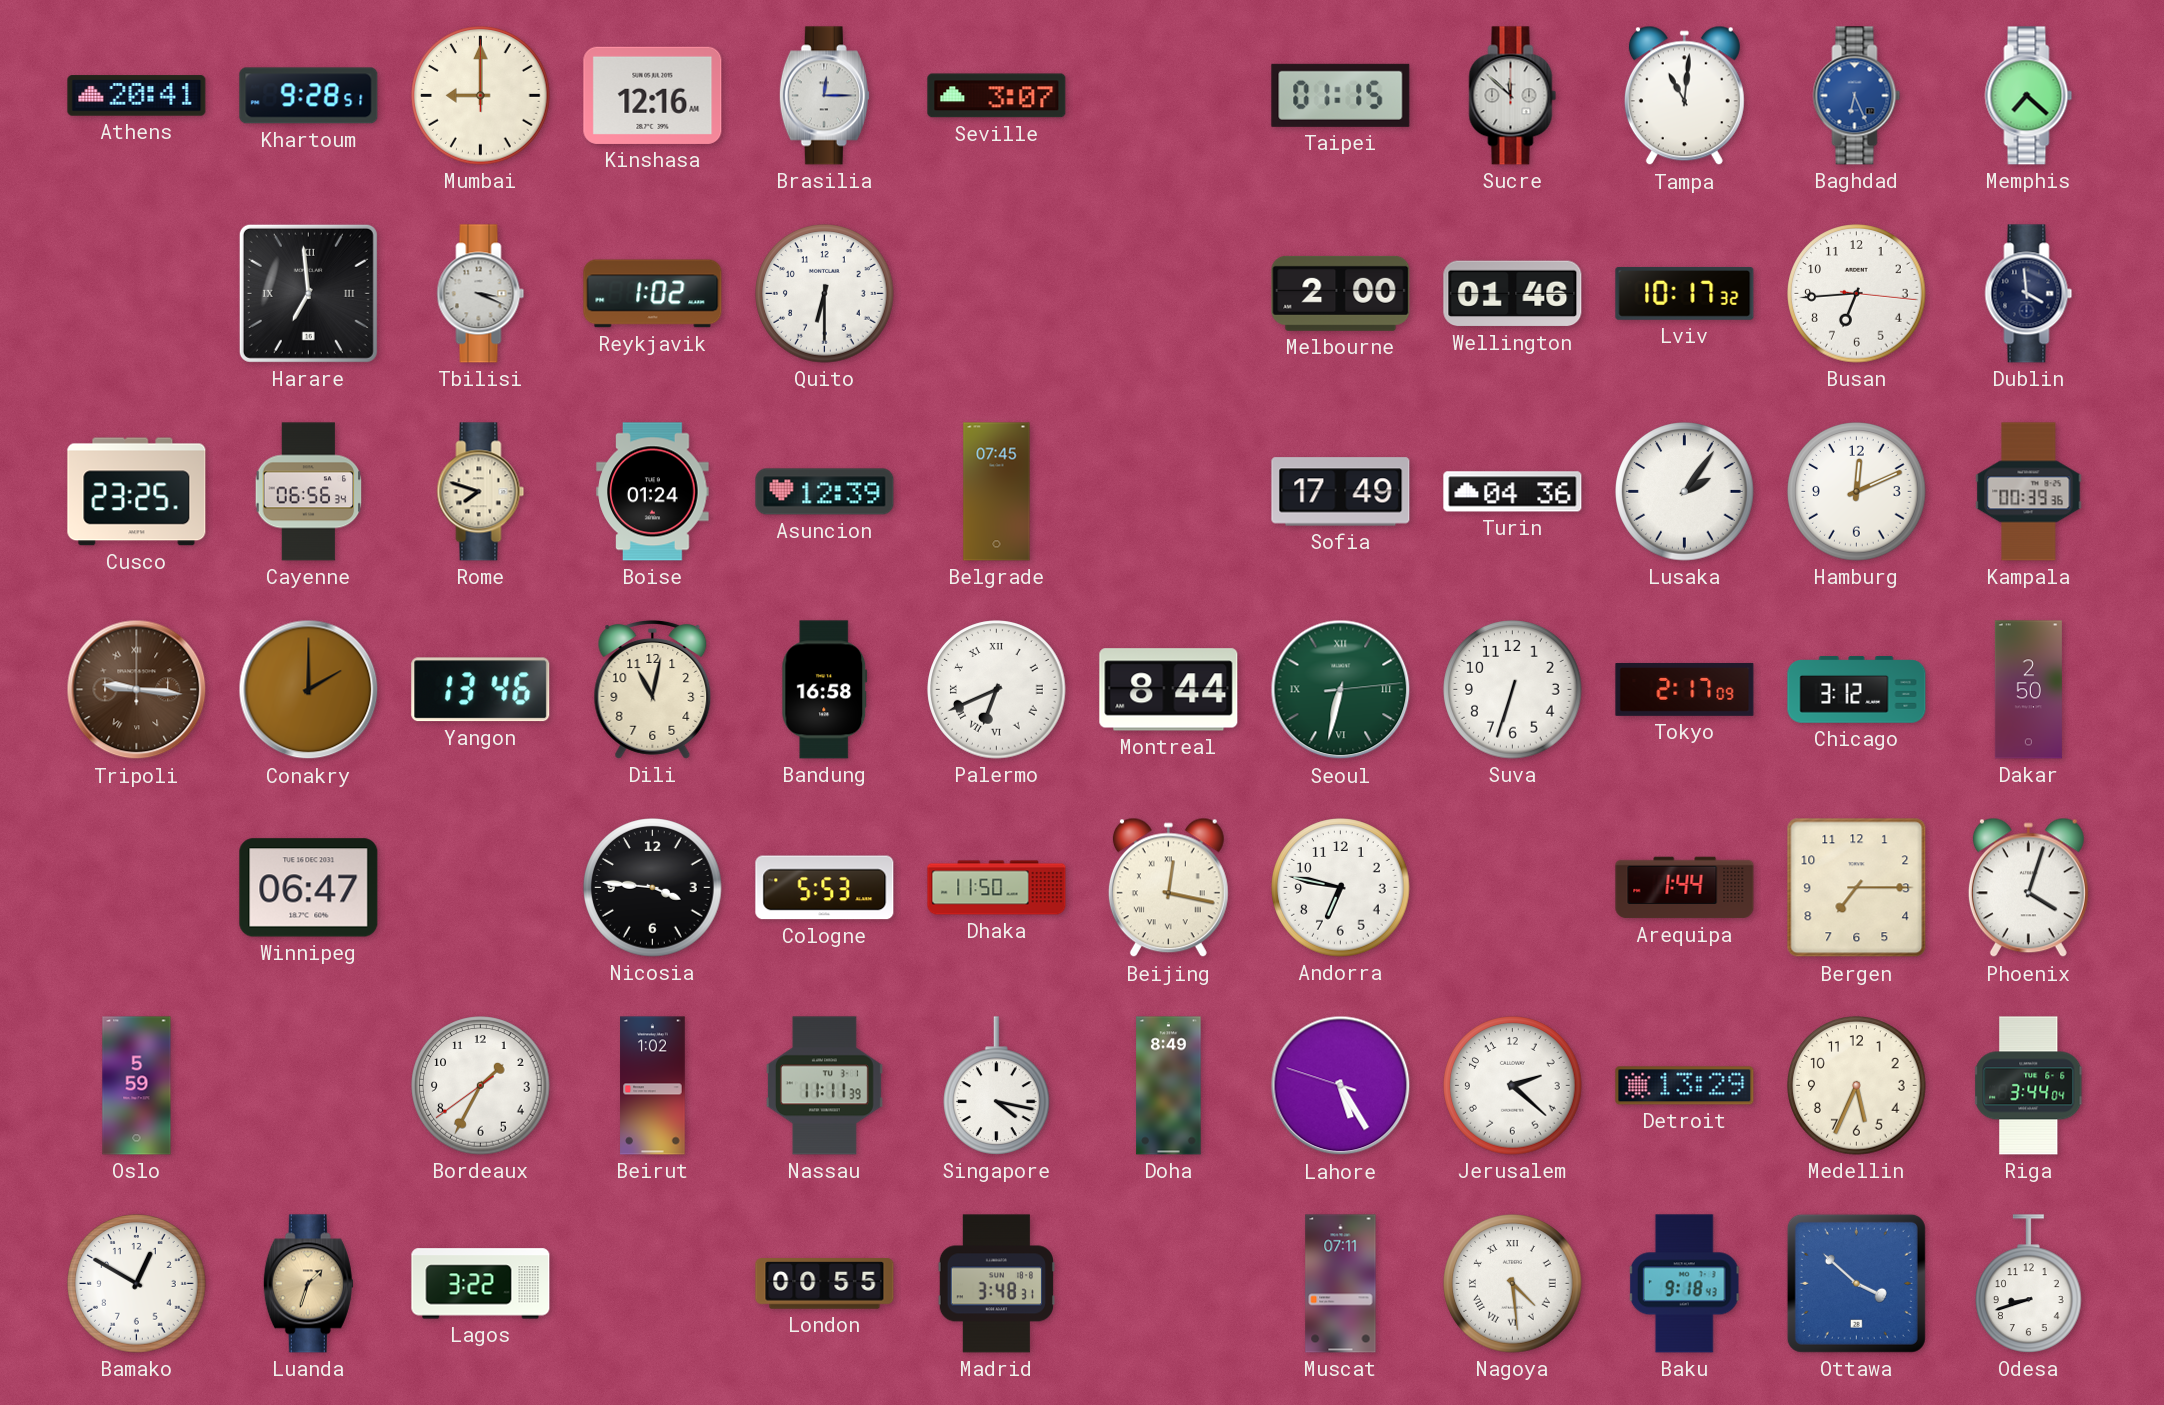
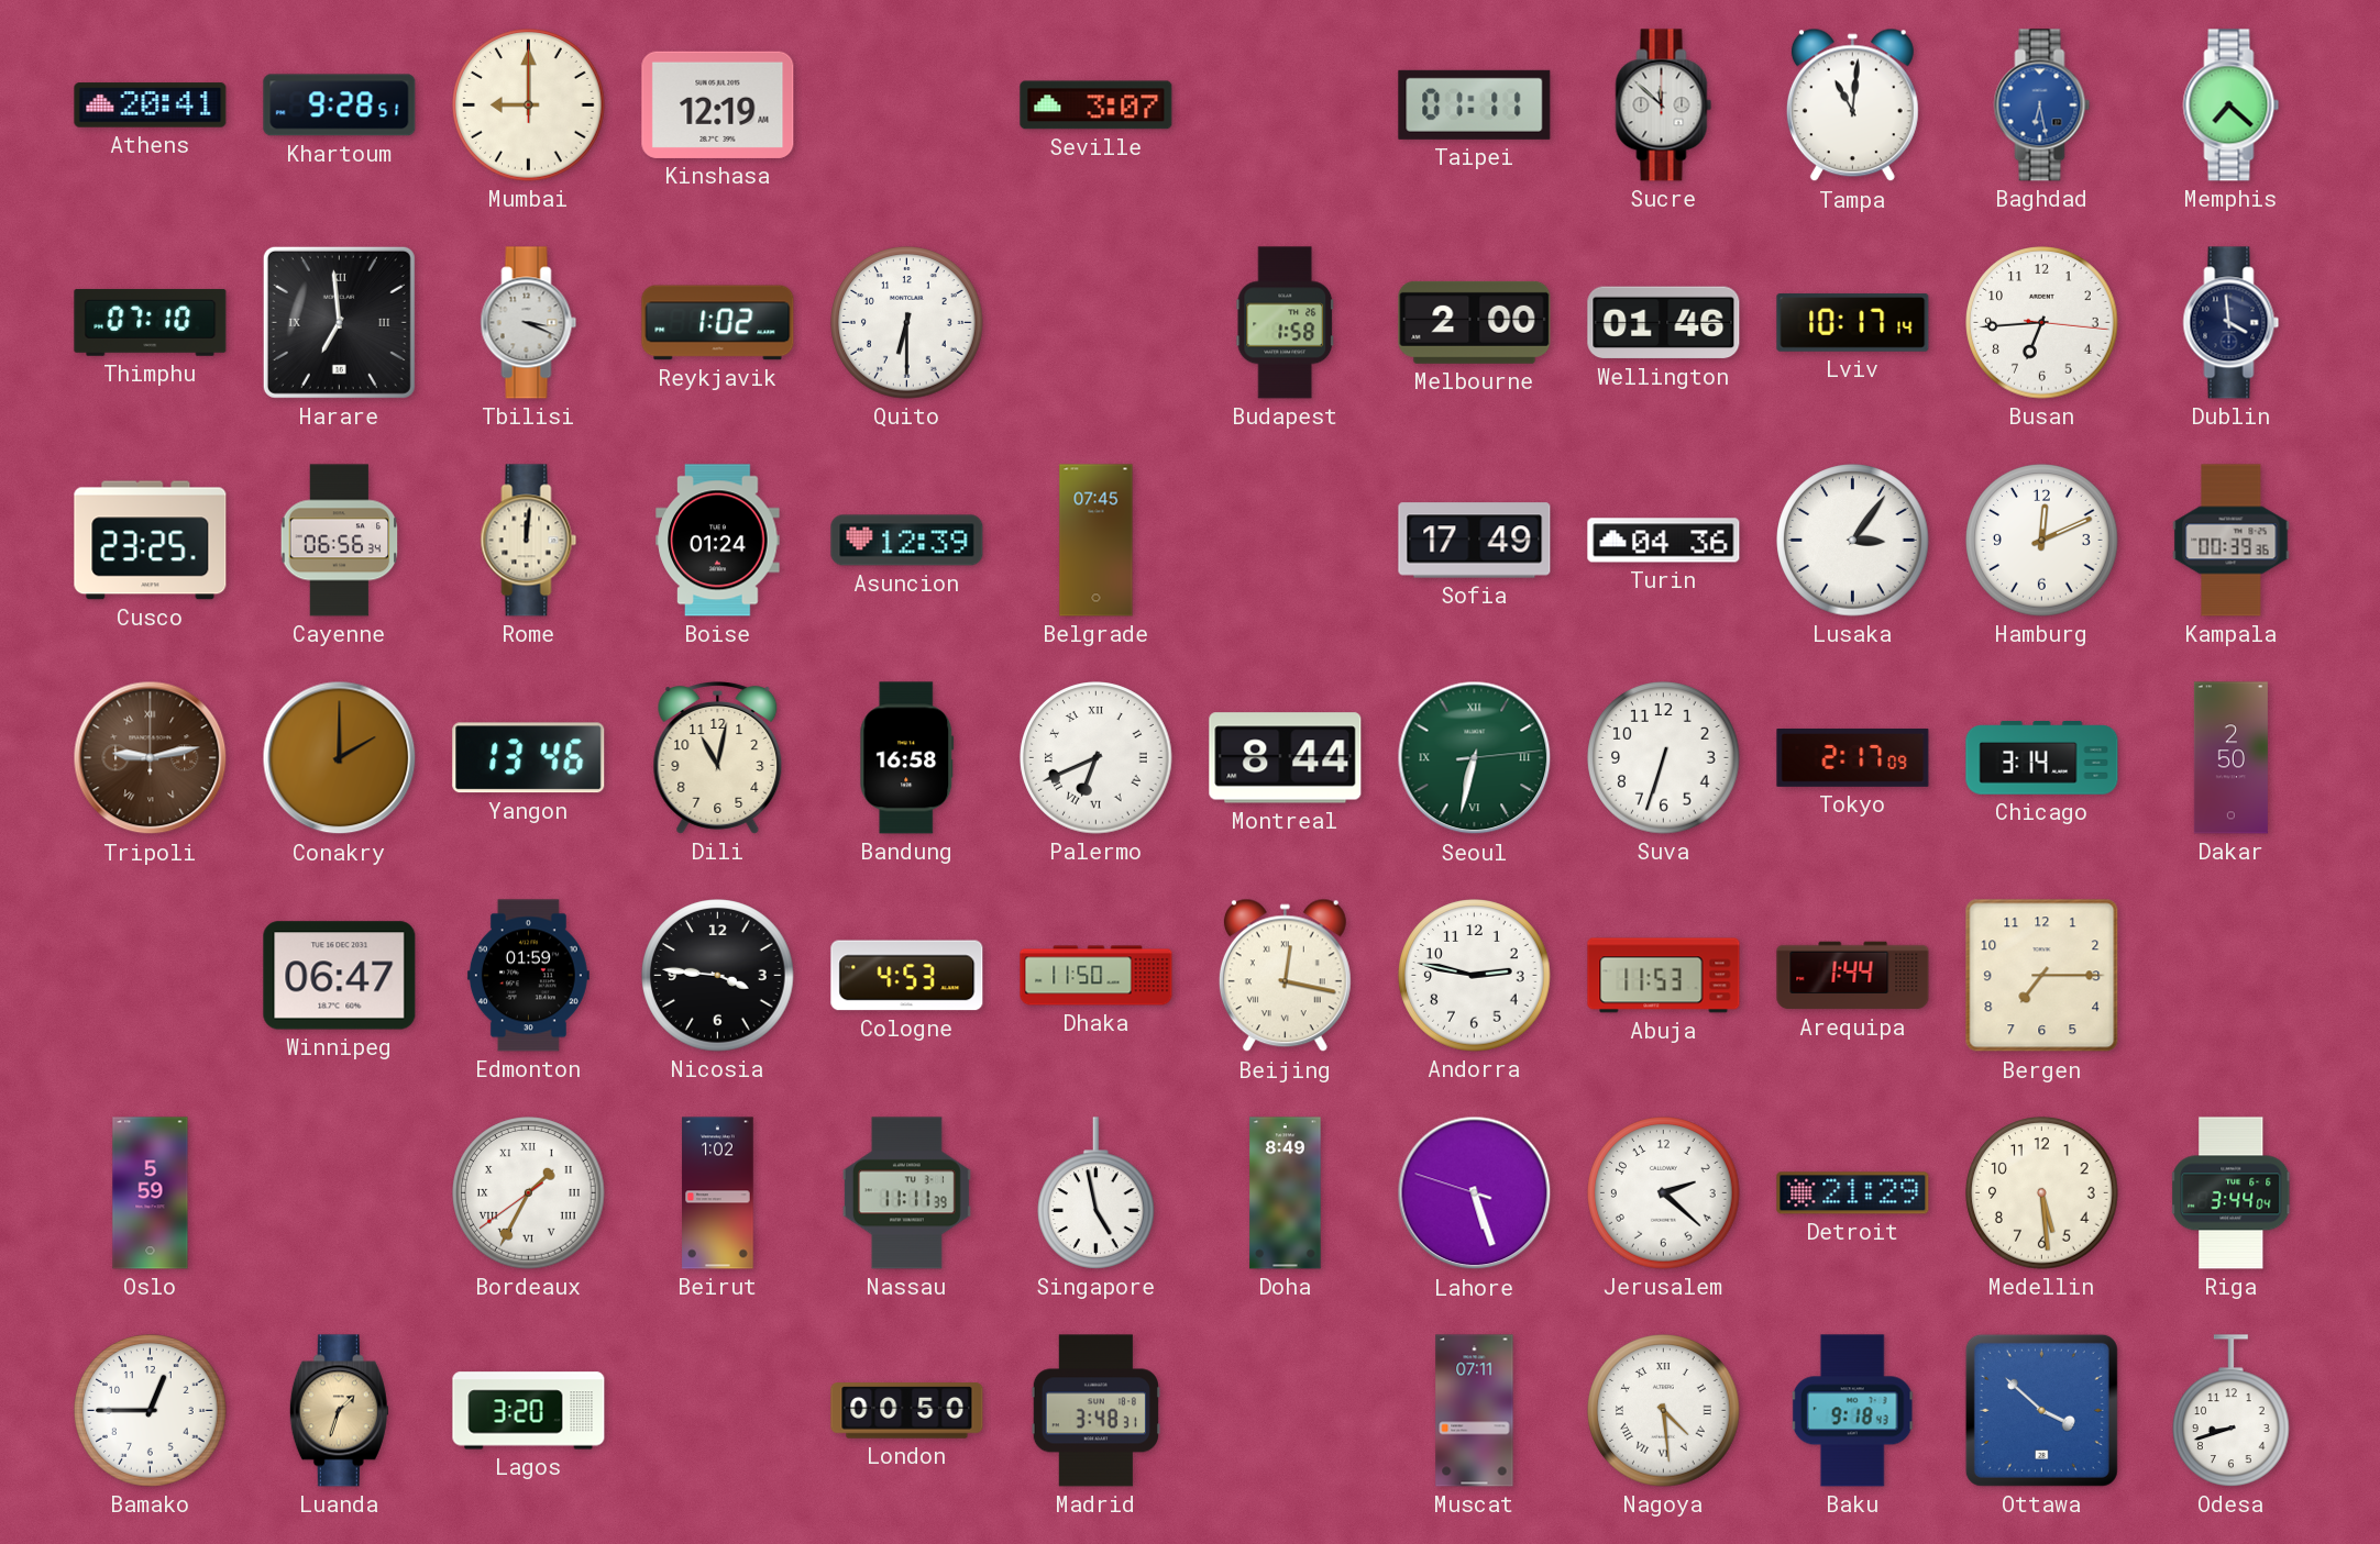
Kinshasa: 12:16 -> 12:19 (718, 104)
Brasilia: 12:15 -> none (824, 96)
Taipei: 01:15 -> 01:11 (1475, 104)
Baghdad: 6:26 -> 6:28 (2042, 105)
Thimphu: none -> 07:10 (151, 323)
Budapest: none -> 1:58 (1286, 323)
Lviv: 10:17:32 -> 10:17:14 (1853, 323)
Rome: 7:48 -> 12:01 (529, 541)
Lusaka: 2:06 -> 3:06 (1853, 541)
Tripoli: 9:16 -> 9:13 (151, 758)
Chicago: 3:12 -> 3:14 (2042, 758)
Edmonton: none -> 01:59 (528, 976)
Cologne: 5:53 -> 4:53 (907, 976)
Andorra: 6:47 -> 2:47 (1475, 976)
Abuja: none -> 11:53 (1664, 976)
Phoenix: 4:03 -> none (2028, 888)
Bordeaux numerals: Arabic -> Roman (529, 1193)
Singapore: 4:17 -> 4:58 (1097, 1193)
Lahore: 5:24 -> 5:26 (1475, 1193)
Detroit: 13:29 -> 21:29 (1853, 1193)
Medellin: 5:34 -> 5:29 (2042, 1193)
Bamako: 12:50 -> 12:45 (151, 1411)
Lagos: 3:22 -> 3:20 (529, 1411)
London: 00:55 -> 00:50 (907, 1411)
